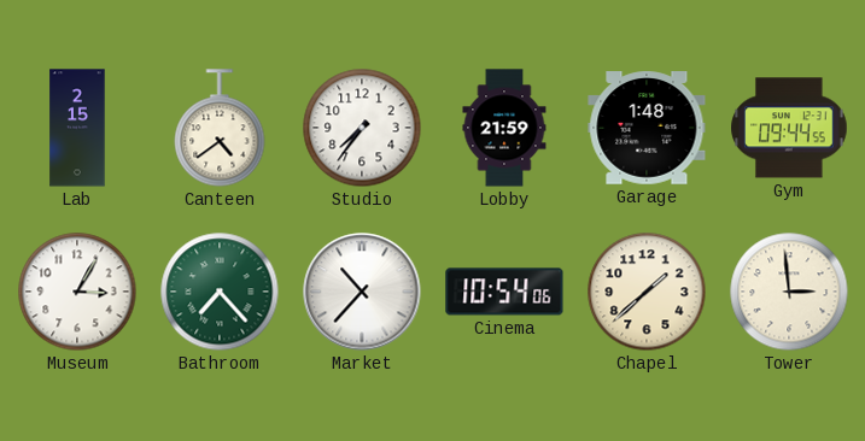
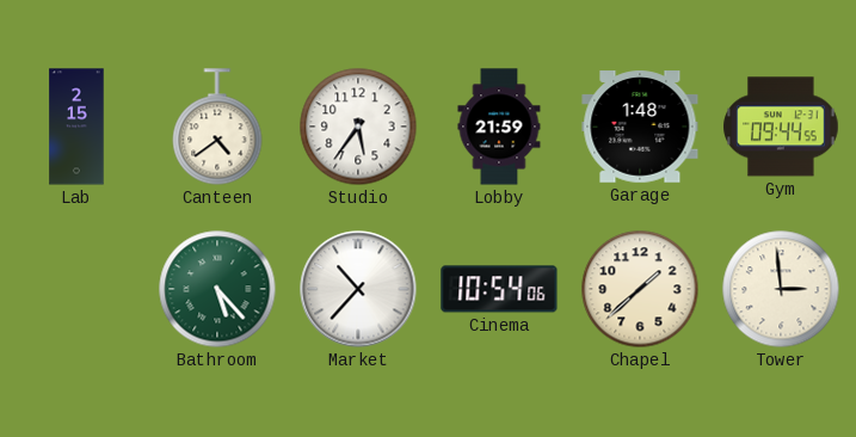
Studio: 7:36 -> 5:36 (358, 127)
Museum: 3:05 -> none (77, 292)
Bathroom: 7:23 -> 5:23 (217, 289)
